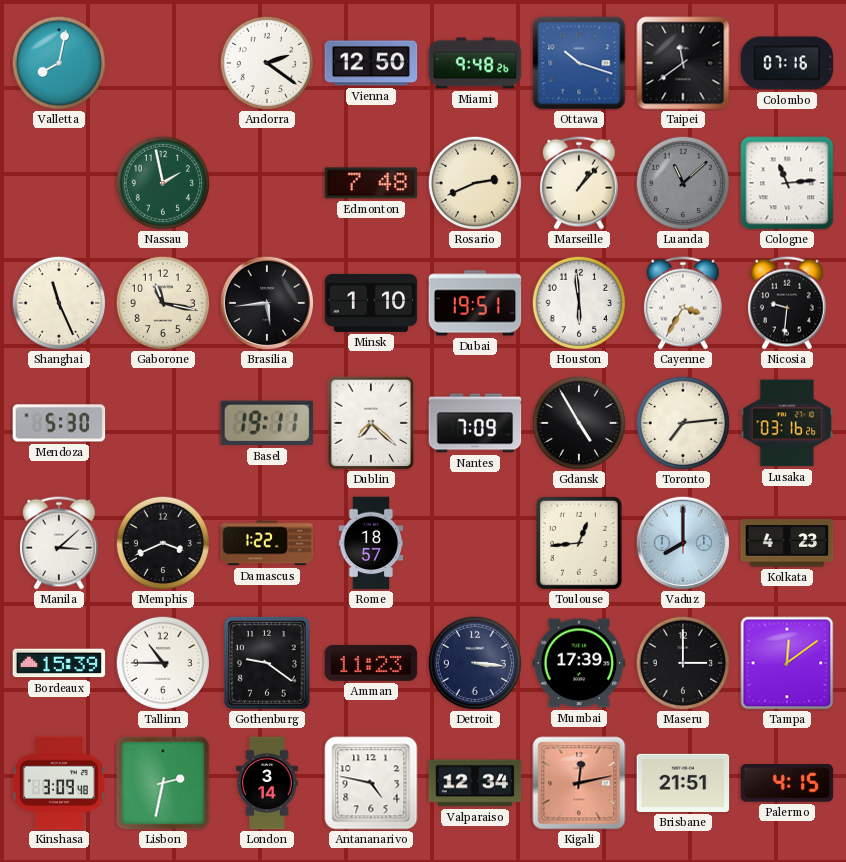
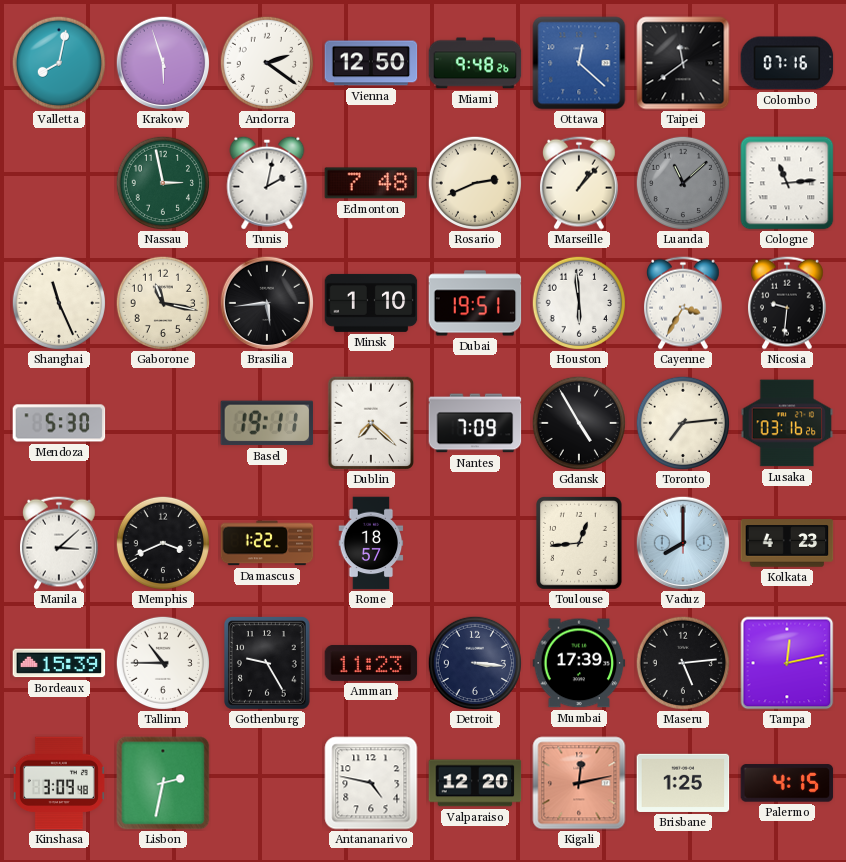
Krakow: none -> 5:57 (163, 63)
Ottawa: 10:18 -> 12:22 (579, 63)
Nassau: 1:58 -> 2:58 (163, 183)
Tunis: none -> 2:02 (267, 183)
Gothenburg: 9:21 -> 9:25 (268, 664)
Maseru: 3:00 -> 5:14 (683, 663)
Tampa: 12:09 -> 12:13 (787, 663)
London: 3:14 -> none (267, 783)
Valparaiso: 12:34 -> 12:20 (475, 783)
Brisbane: 21:51 -> 1:25 (683, 783)
